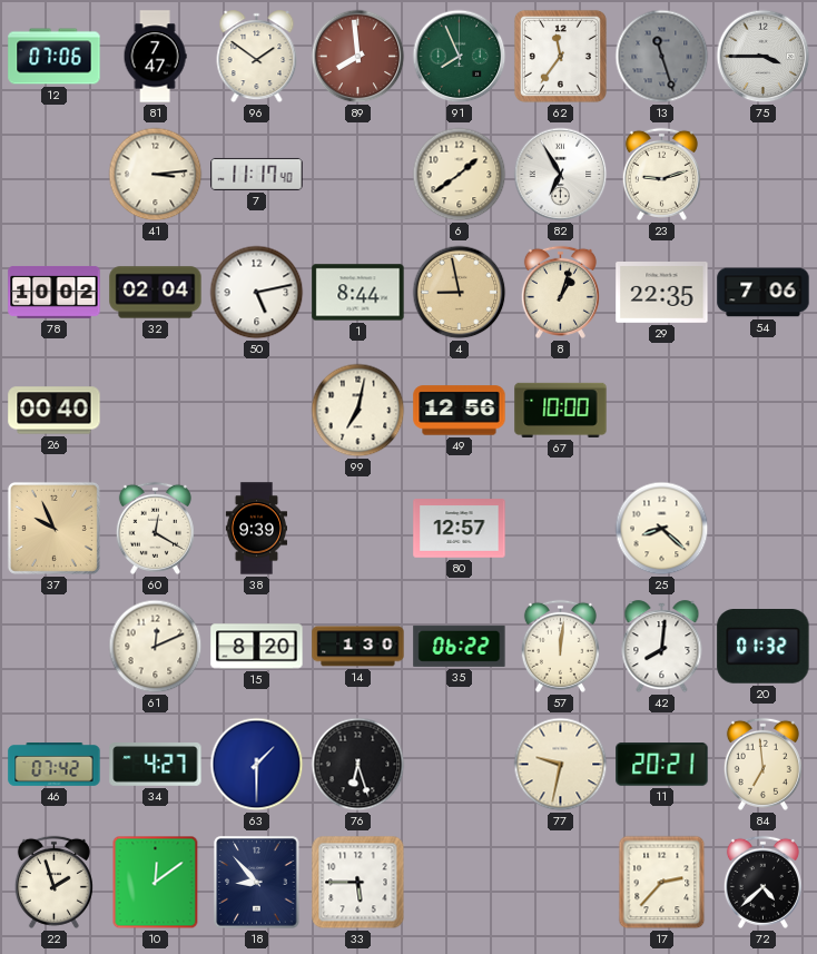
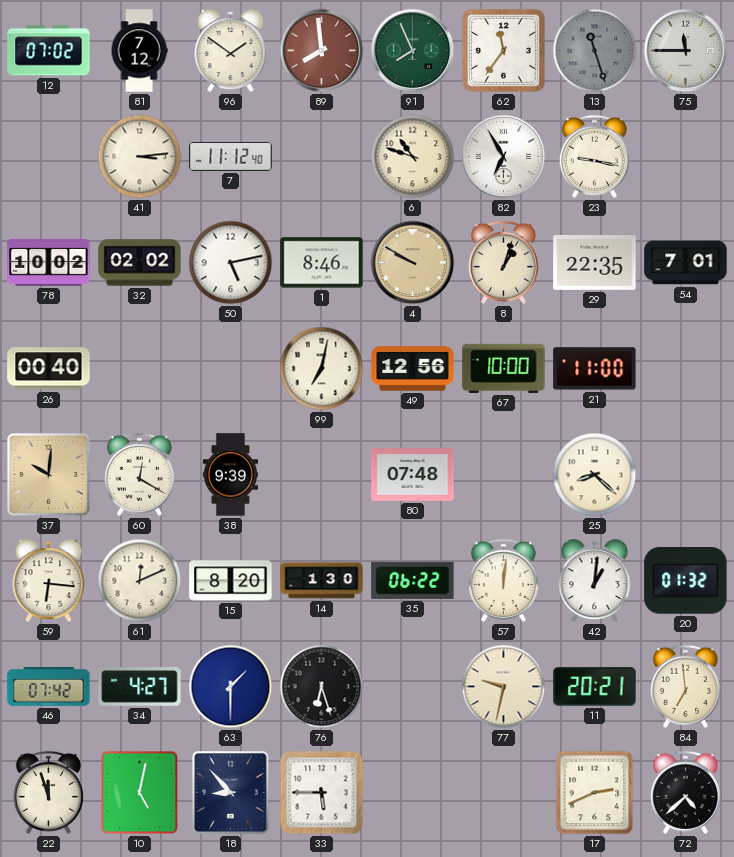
12: 07:06 -> 07:02 (49, 51)
81: 7:47 -> 7:12 (139, 51)
75: 3:45 -> 11:45 (686, 51)
7: 11:17 -> 11:12 (231, 156)
6: 1:39 -> 10:48 (413, 157)
23: 9:12 -> 9:17 (594, 156)
32: 02:04 -> 02:02 (140, 263)
1: 8:44 -> 8:46 (322, 263)
4: 8:58 -> 9:50 (413, 263)
54: 7:06 -> 7:01 (686, 263)
21: none -> 11:00 (595, 369)
37: 9:56 -> 10:01 (48, 474)
80: 12:57 -> 07:48 (413, 475)
59: none -> 6:16 (49, 581)
42: 8:01 -> 1:01 (595, 581)
22: 1:57 -> 11:57 (48, 792)
10: 12:09 -> 5:02 (140, 793)
17: 2:37 -> 2:41 (595, 793)
